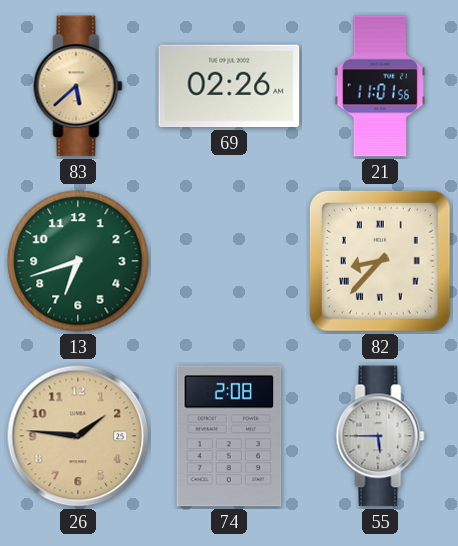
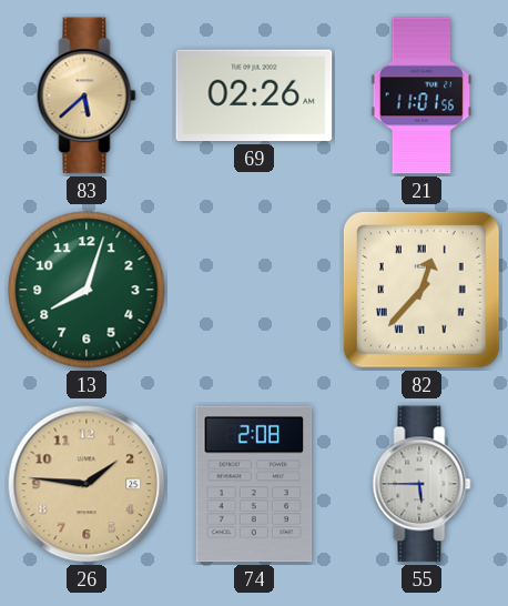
13: 6:42 -> 8:03 (87, 290)
82: 8:37 -> 12:37 (421, 290)
